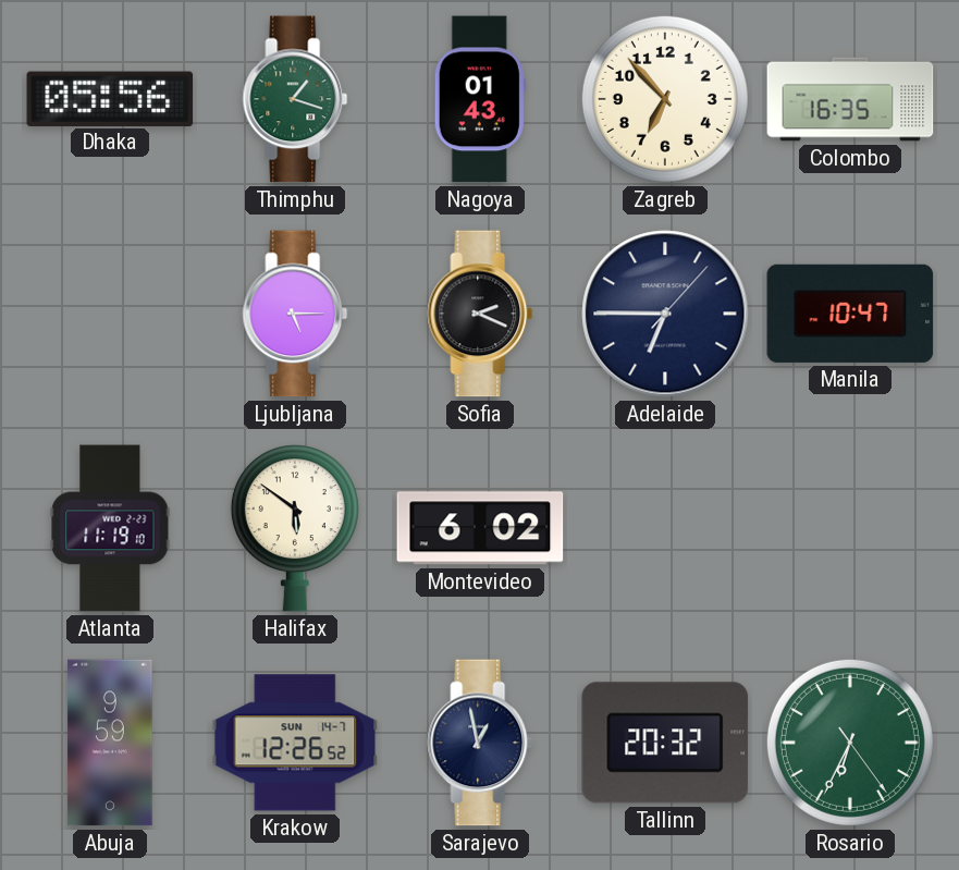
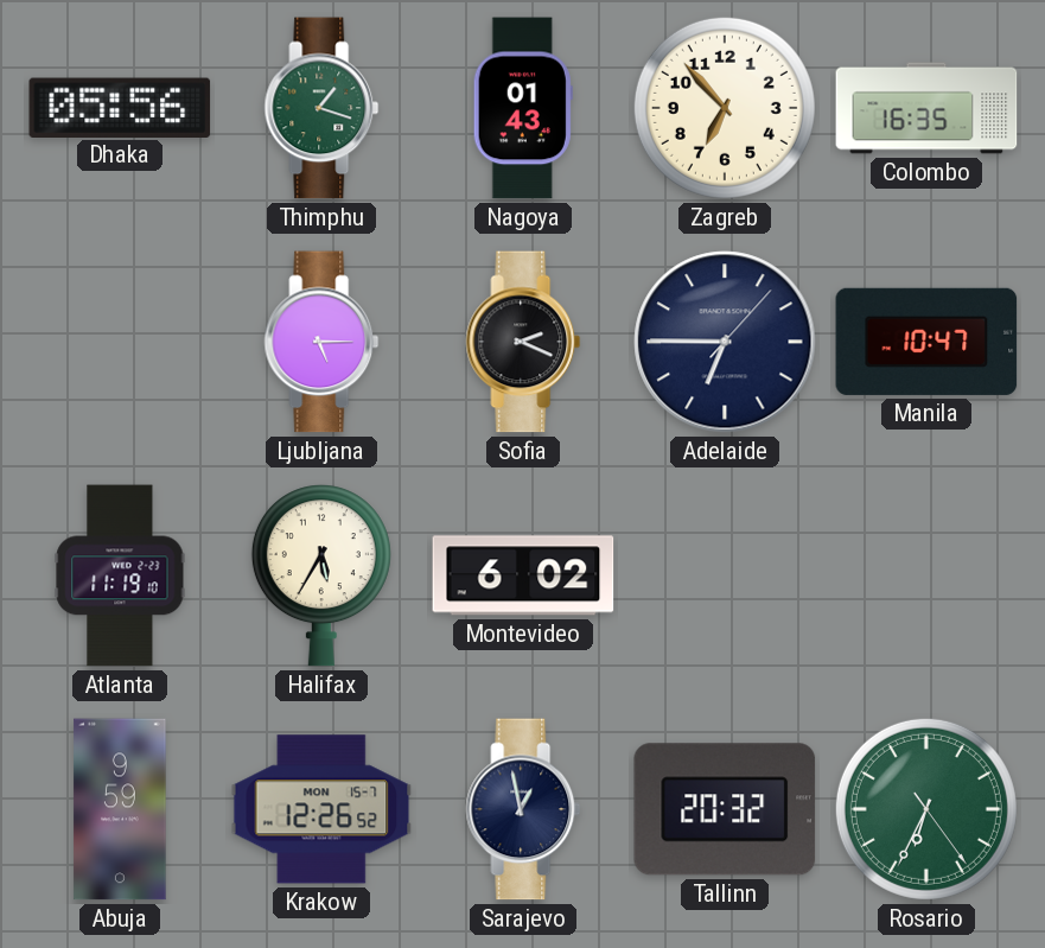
Halifax: 5:51 -> 5:35 (321, 575)
Krakow date: SUN 14-7 -> MON 15-7 (321, 809)
